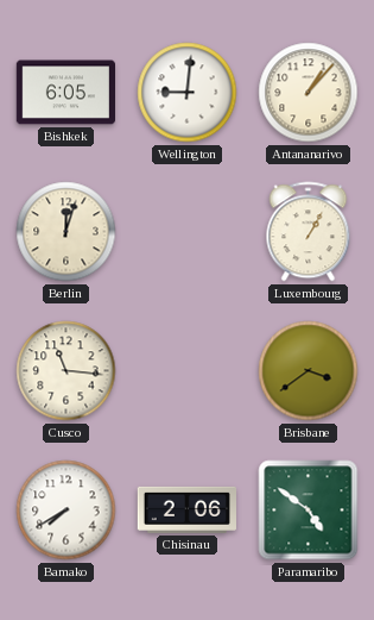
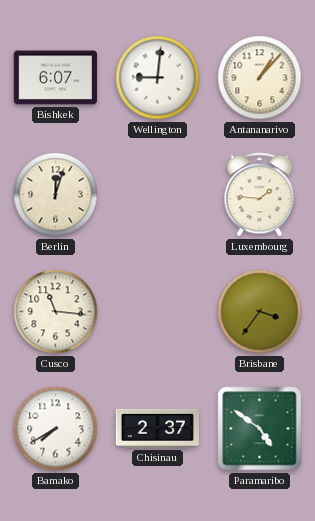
Bishkek: 6:05 -> 6:07 (55, 78)
Luxembourg: 1:05 -> 1:46 (260, 195)
Brisbane: 3:39 -> 3:36 (260, 312)
Chisinau: 2:06 -> 2:37 (157, 428)
